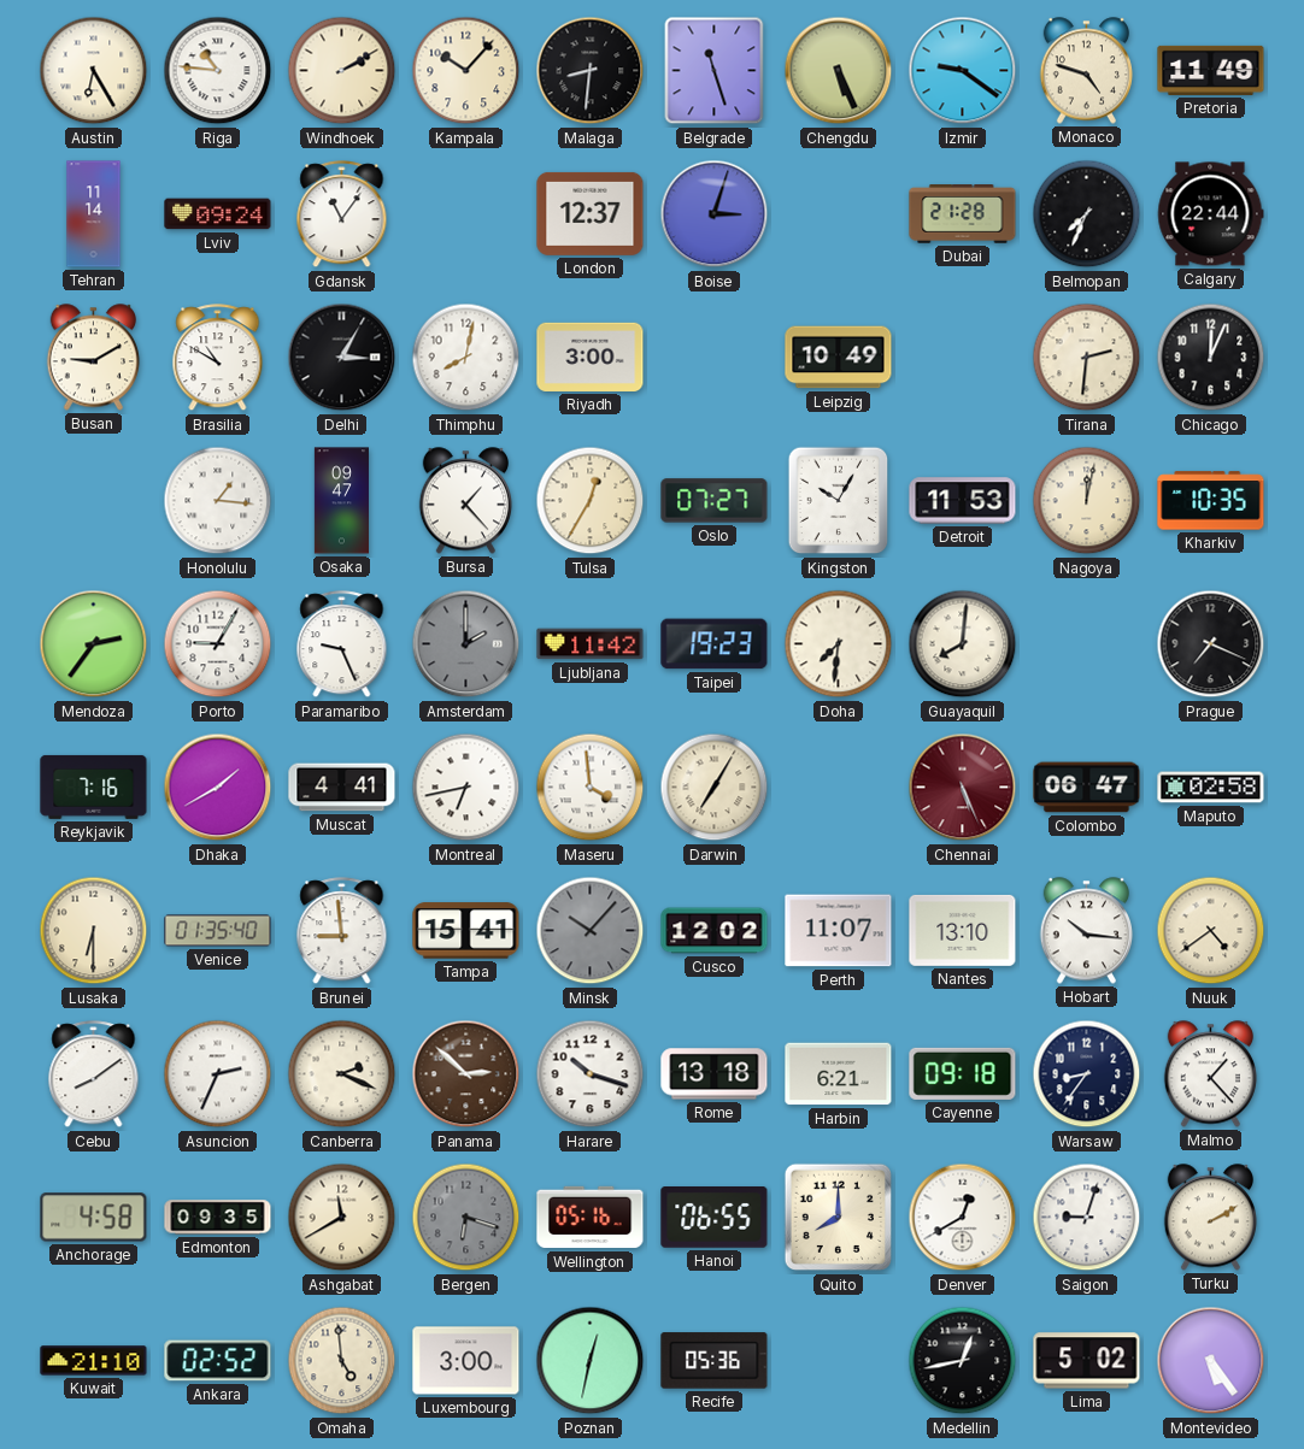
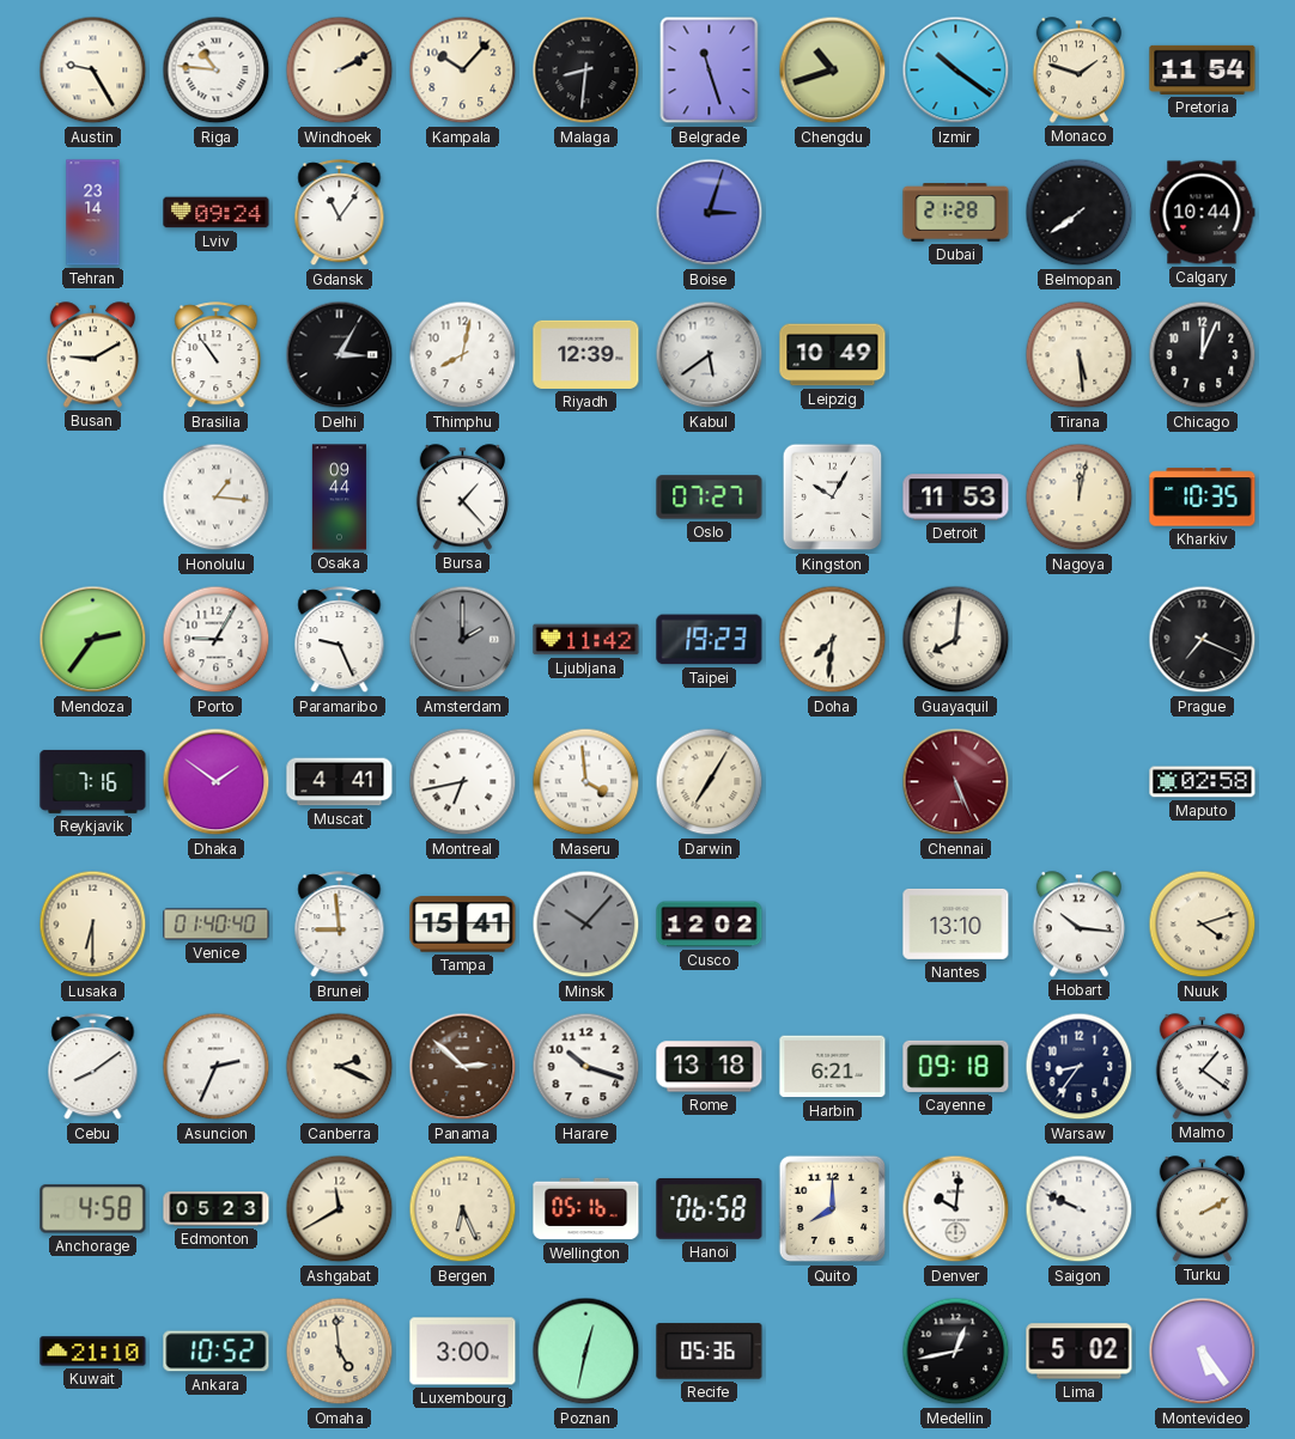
Austin: 6:25 -> 9:25 (93, 71)
Chengdu: 5:26 -> 10:42 (833, 71)
Izmir: 9:21 -> 10:21 (956, 71)
Monaco: 4:48 -> 1:48 (1080, 71)
Pretoria: 11:49 -> 11:54 (1203, 69)
Tehran: 11:14 -> 23:14 (93, 213)
London: 12:37 -> none (591, 213)
Belmopan: 7:34 -> 7:39 (1080, 213)
Calgary: 22:44 -> 10:44 (1202, 213)
Brasilia: 10:50 -> 10:54 (217, 355)
Riyadh: 3:00 -> 12:39 (586, 354)
Kabul: none -> 5:39 (710, 355)
Tirana: 2:31 -> 5:29 (1080, 355)
Osaka: 09:47 -> 09:44 (339, 498)
Tulsa: 12:35 -> none (591, 501)
Dhaka: 1:40 -> 1:51 (217, 782)
Colombo: 06:47 -> none (1087, 788)
Venice: 01:35 -> 01:40 (217, 925)
Perth: 11:07 -> none (839, 931)
Nuuk: 4:39 -> 4:12 (1203, 925)
Malmo: 1:23 -> 1:21 (1203, 1067)
Edmonton: 09:35 -> 05:23 (217, 1209)
Bergen: 6:18 -> 6:26 (463, 1209)
Bergen dial: grey -> cream (463, 1209)
Hanoi: 06:55 -> 06:58 (710, 1209)
Denver: 12:40 -> 10:01 (956, 1209)
Saigon: 9:03 -> 9:49 (1080, 1209)
Ankara: 02:52 -> 10:52 (217, 1352)
